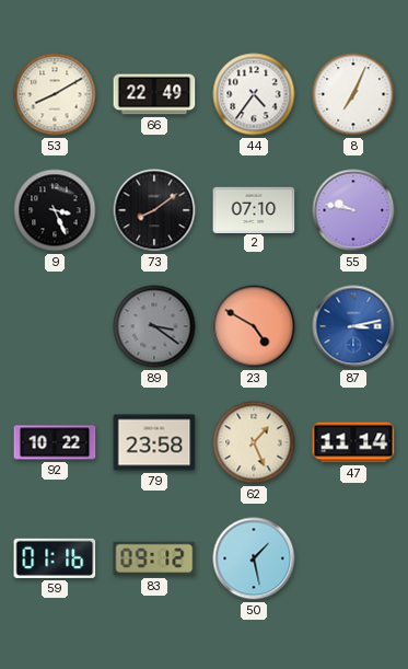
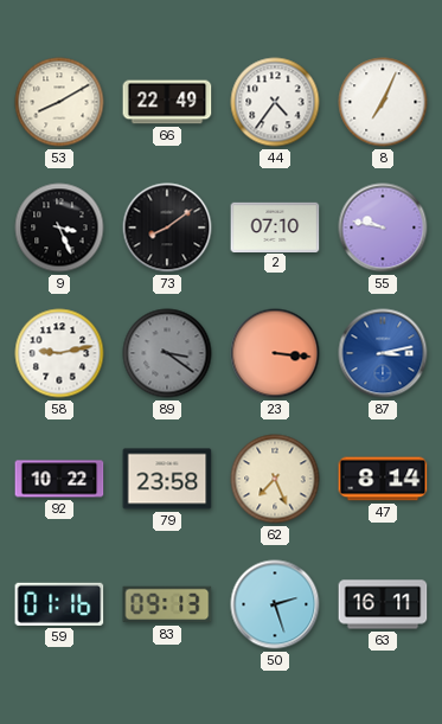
58: none -> 9:13 (59, 353)
23: 4:50 -> 3:16 (275, 353)
62: 1:26 -> 7:26 (275, 479)
47: 11:14 -> 8:14 (383, 479)
83: 09:12 -> 09:13 (167, 604)
50: 1:28 -> 2:27 (275, 604)
63: none -> 16:11 (383, 604)
